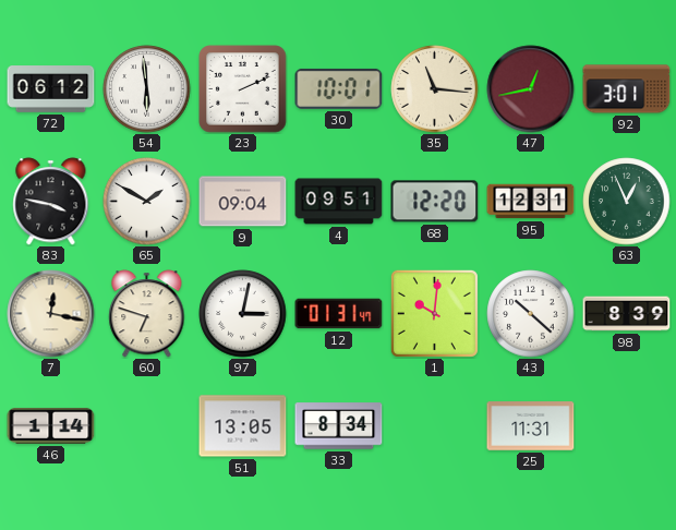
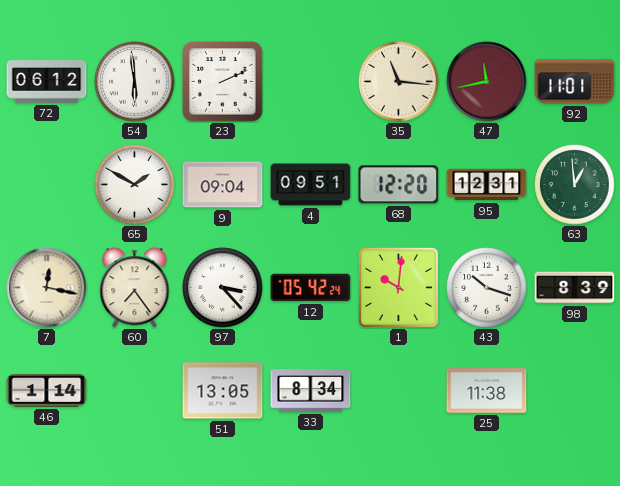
30: 10:01 -> none (339, 88)
47: 12:43 -> 11:43 (487, 82)
92: 3:01 -> 11:01 (575, 82)
83: 3:47 -> none (51, 202)
63: 12:56 -> 12:59 (575, 185)
60: 6:48 -> 7:24 (135, 288)
97: 3:02 -> 3:23 (223, 288)
12: 01:31 -> 05:42 (311, 288)
43: 10:22 -> 10:18 (487, 288)
25: 11:31 -> 11:38 (487, 391)
